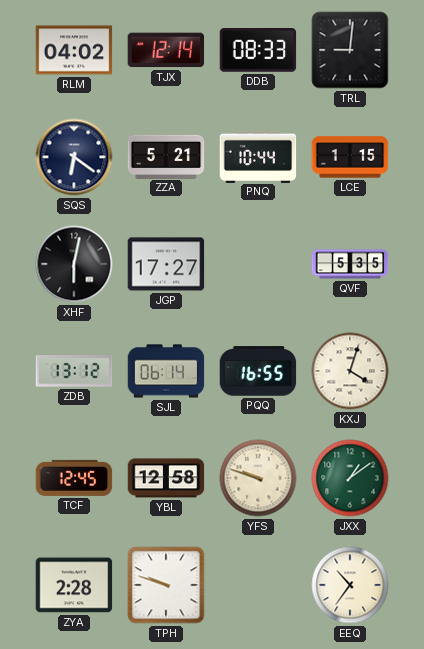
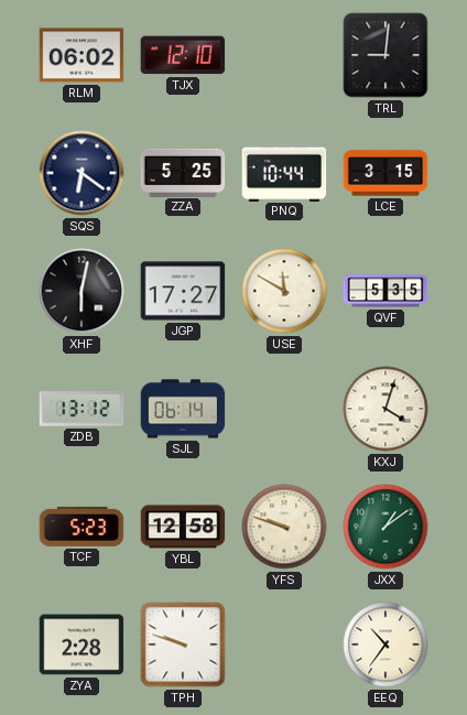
RLM: 04:02 -> 06:02 (82, 55)
TJX: 12:14 -> 12:10 (183, 55)
DDB: 08:33 -> none (258, 51)
ZZA: 5:21 -> 5:25 (183, 172)
LCE: 1:15 -> 3:15 (385, 173)
USE: none -> 11:50 (284, 291)
PQQ: 16:55 -> none (258, 371)
TCF: 12:45 -> 5:23 (82, 527)
